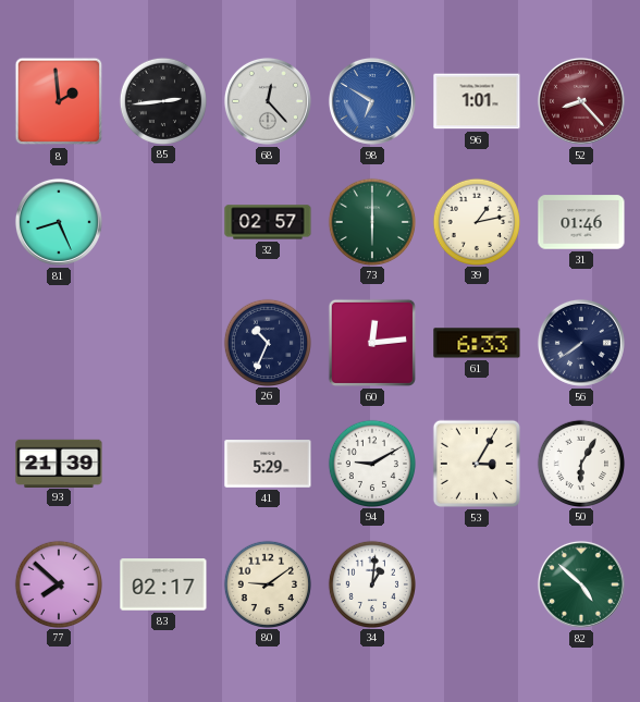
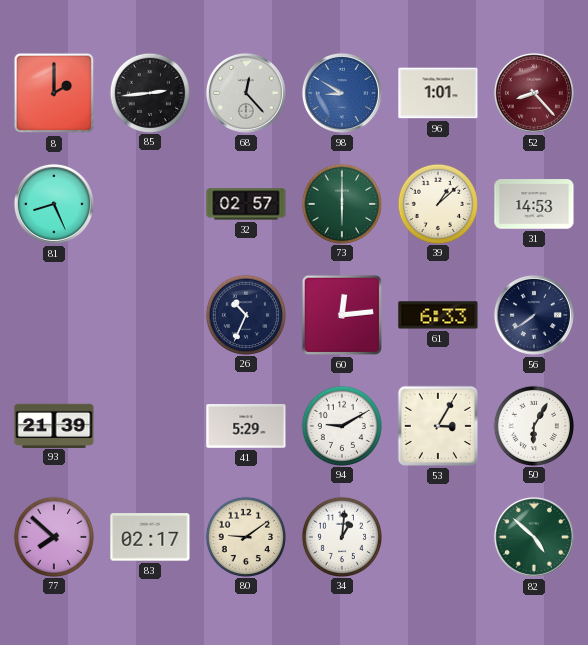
8: 1:59 -> 2:00 (54, 93)
98: 6:50 -> 8:50 (342, 93)
39: 1:13 -> 1:08 (437, 203)
31: 01:46 -> 14:53 (534, 204)
